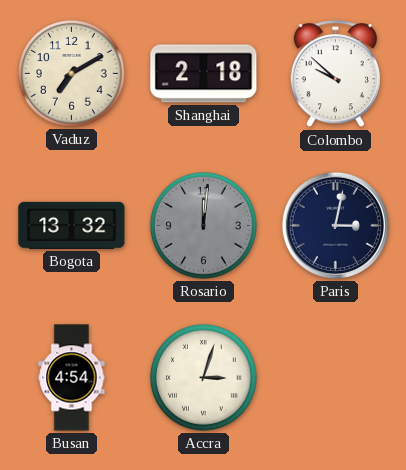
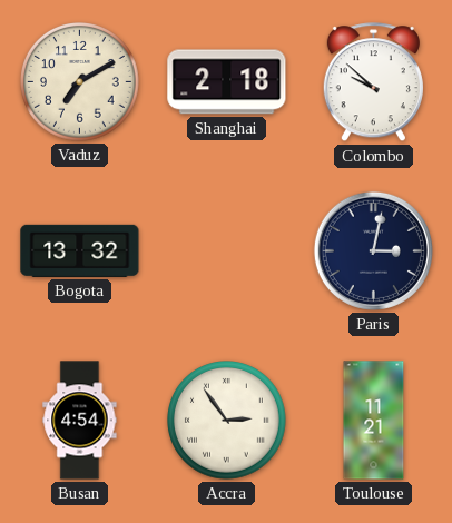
Rosario: 12:01 -> none (204, 226)
Accra: 3:03 -> 2:54 (227, 421)
Toulouse: none -> 11:21 (374, 421)
